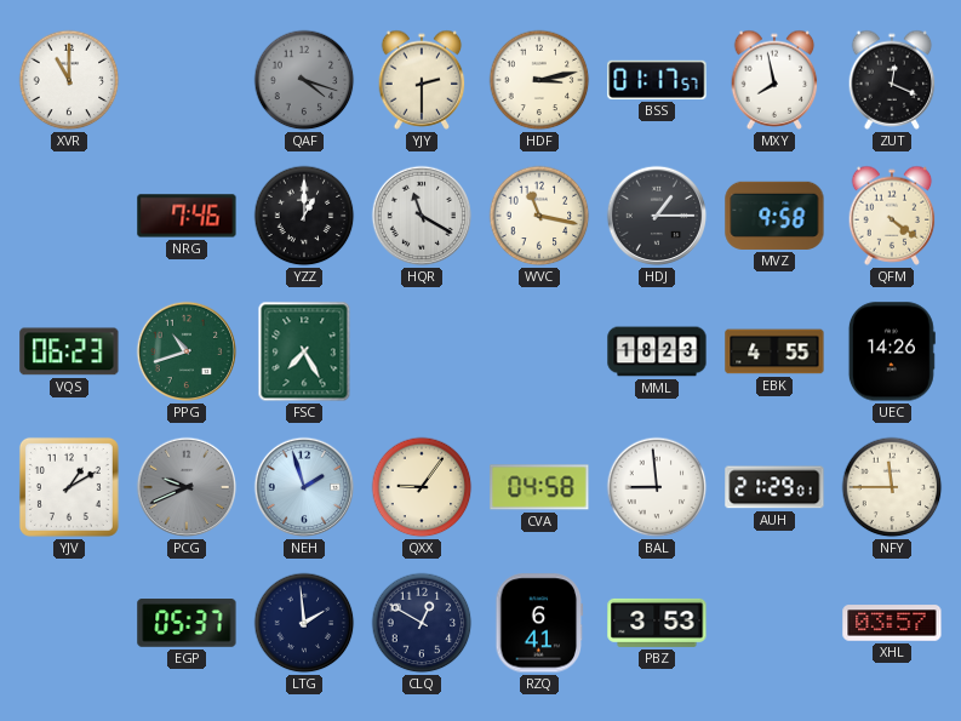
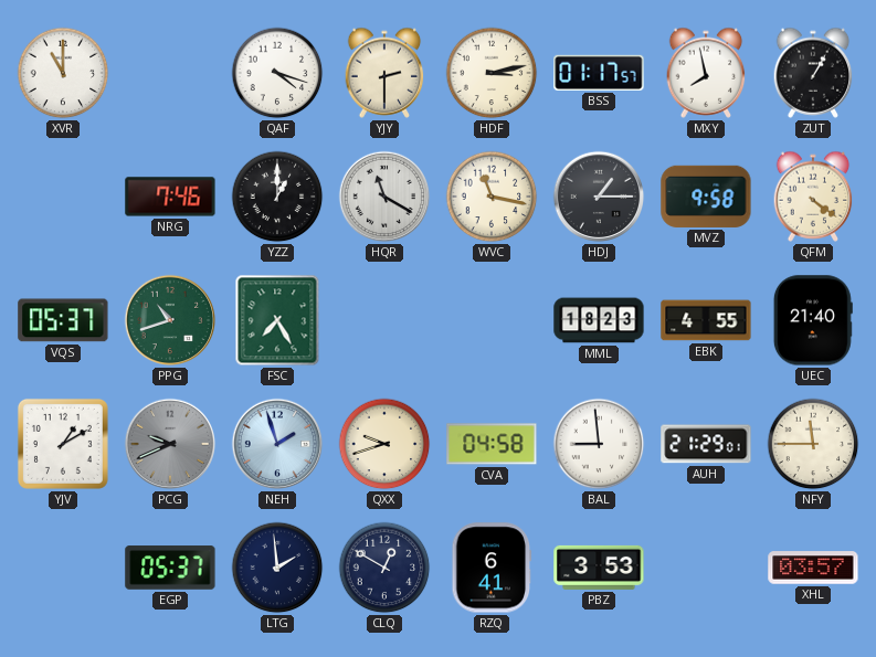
QAF dial: grey -> white (277, 73)
ZUT: 12:19 -> 1:05 (813, 73)
VQS: 06:23 -> 05:37 (63, 320)
UEC: 14:26 -> 21:40 (813, 320)
QXX: 9:06 -> 9:42 (384, 444)
